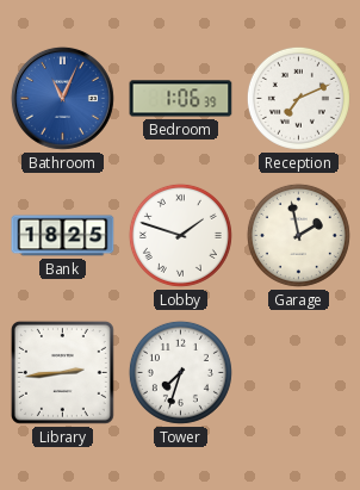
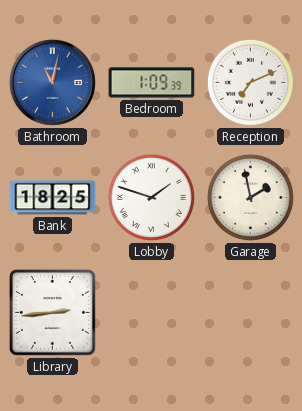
Bathroom: 11:04 -> 11:02 (52, 82)
Bedroom: 1:06 -> 1:09 (152, 83)
Tower: 7:33 -> none (180, 372)
